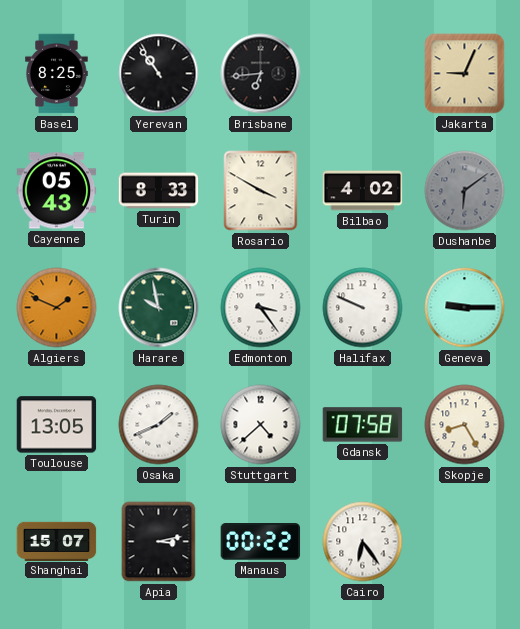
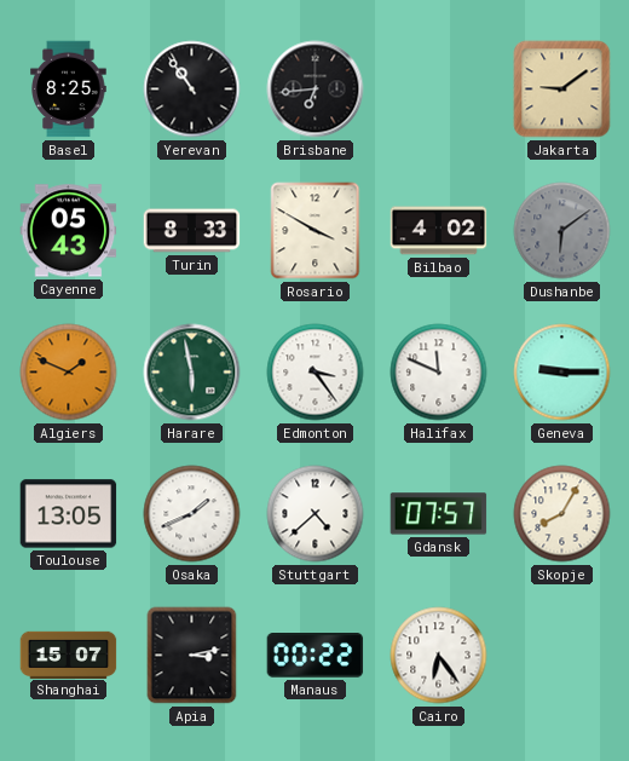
Jakarta: 9:04 -> 9:09 (562, 90)
Harare: 9:58 -> 5:58 (192, 373)
Halifax: 9:49 -> 11:49 (439, 373)
Gdansk: 07:58 -> 07:57 (439, 514)
Skopje: 8:25 -> 8:05 (562, 514)
